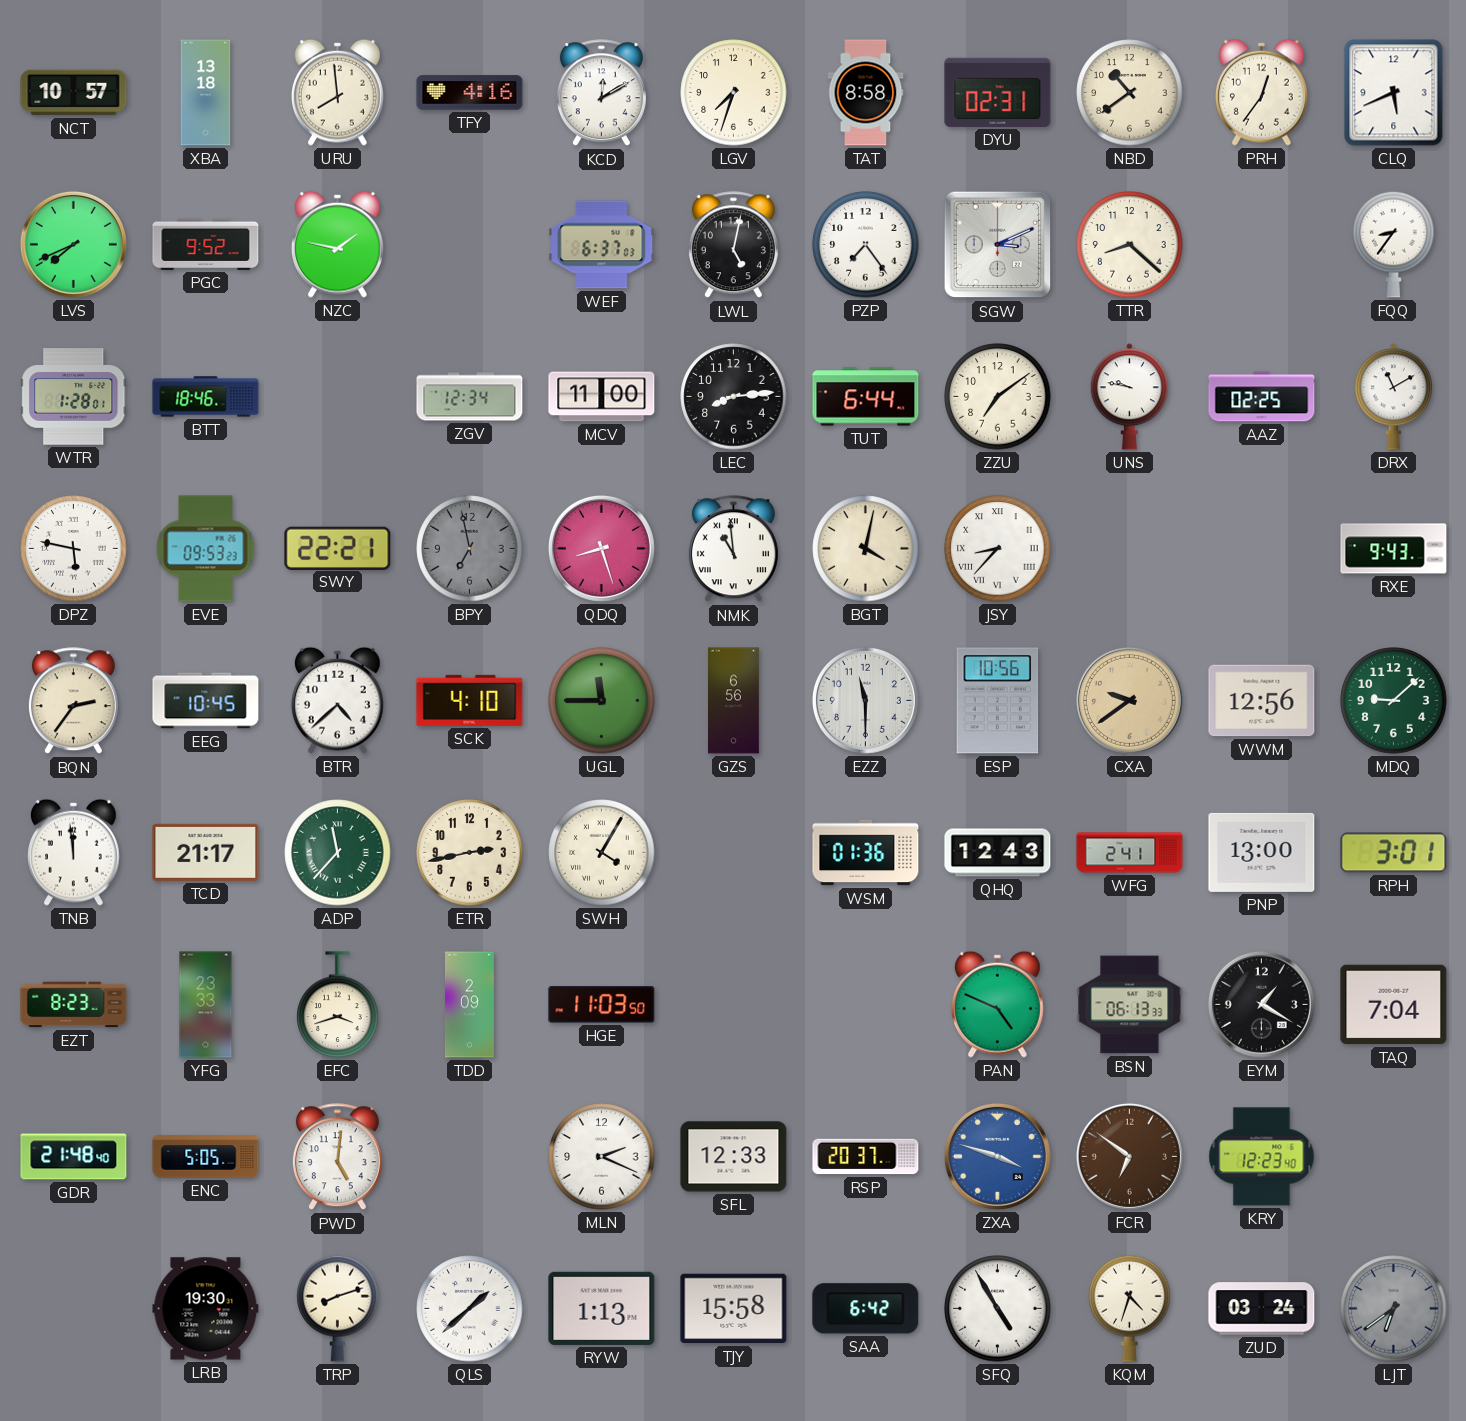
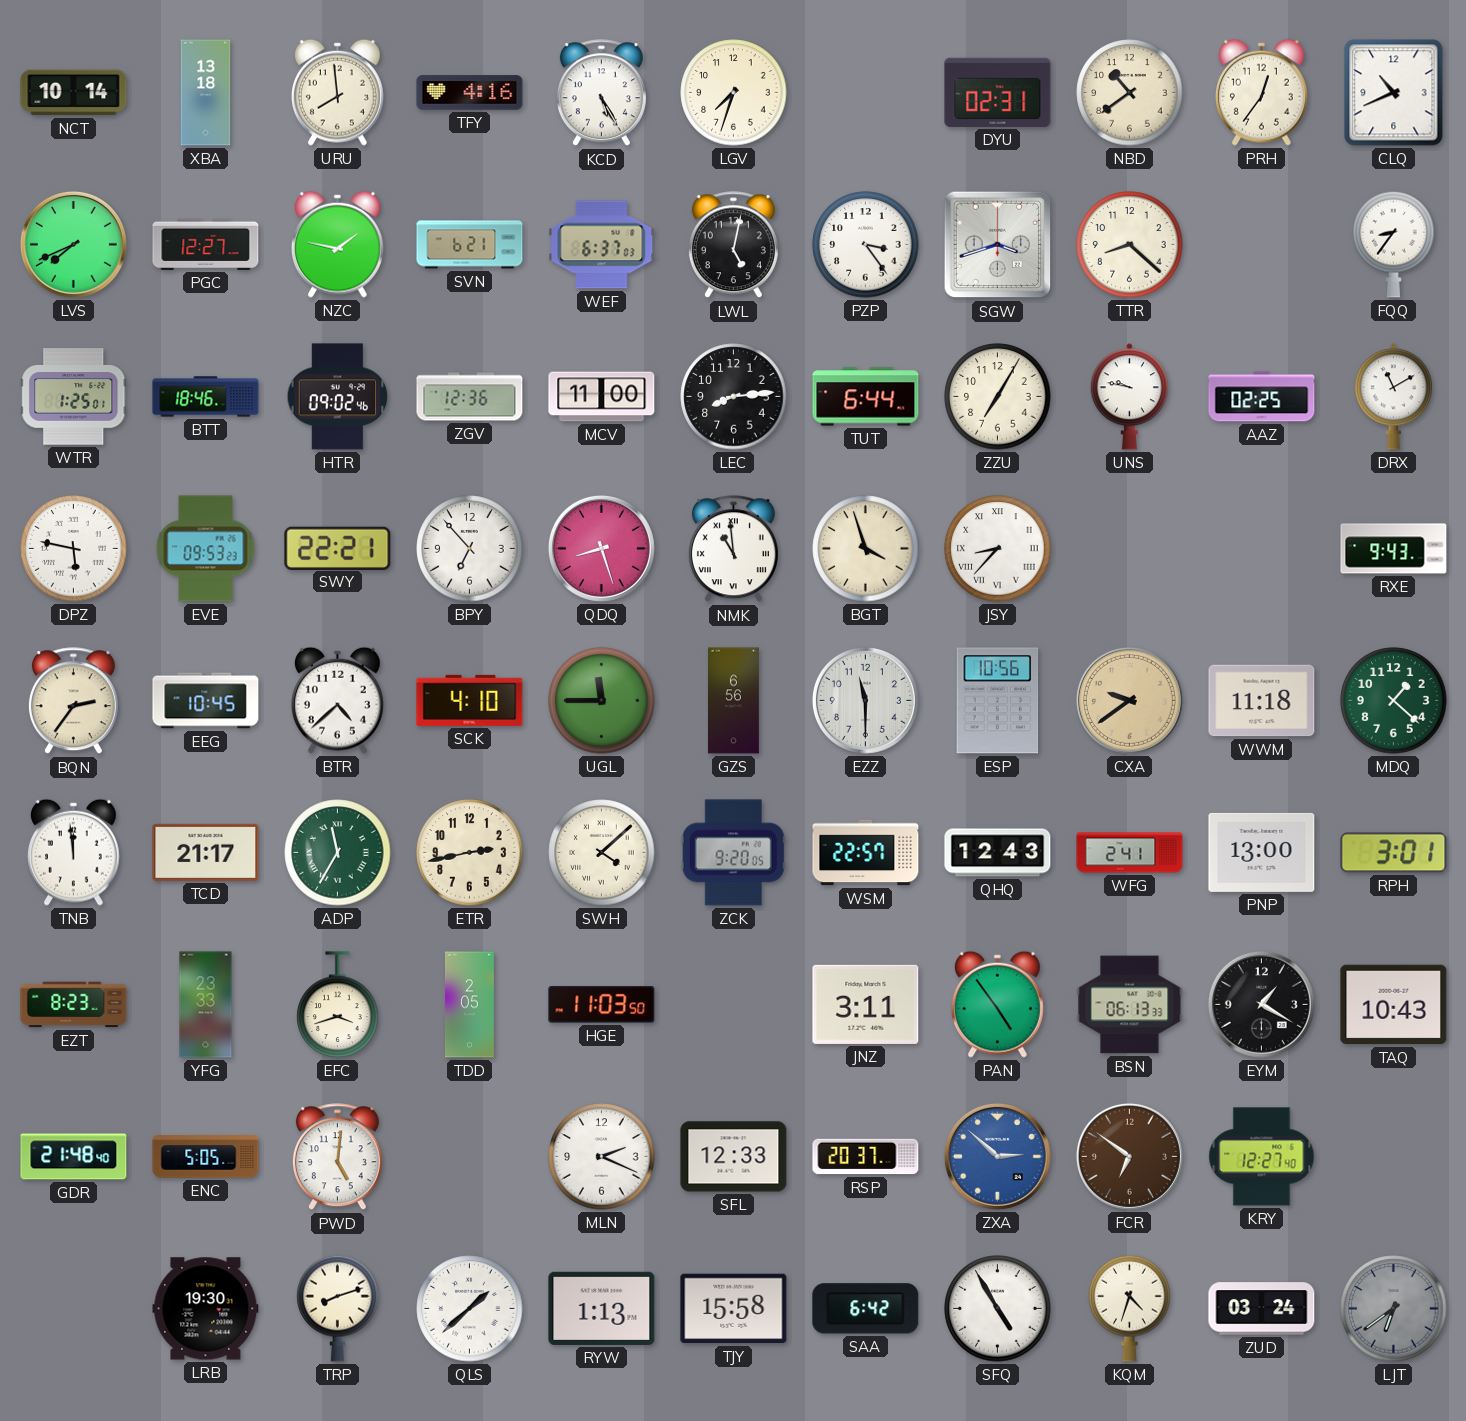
NCT: 10:57 -> 10:14 (74, 93)
KCD: 12:10 -> 5:25 (601, 93)
TAT: 8:58 -> none (866, 93)
CLQ: 5:41 -> 10:41 (1394, 93)
PGC: 9:52 -> 12:27 (206, 244)
SVN: none -> 6:21 (470, 245)
PZP: 7:24 -> 3:24 (866, 245)
SGW: 3:11 -> 3:42 (998, 245)
WTR: 1:28 -> 1:25 (74, 397)
HTR: none -> 09:02 (338, 397)
ZGV: 12:34 -> 12:36 (470, 397)
ZZU: 7:09 -> 7:05 (998, 397)
BPY: 6:58 -> 6:53 (470, 549)
BPY dial: grey -> white (470, 549)
BGT: 4:02 -> 3:57 (866, 549)
WWM: 12:56 -> 11:18 (1262, 701)
MDQ: 9:08 -> 1:22 (1394, 701)
ADP: 11:37 -> 11:35 (338, 853)
SWH: 4:05 -> 4:08 (602, 853)
ZCK: none -> 9:20 (733, 853)
WSM: 01:36 -> 22:57 (866, 853)
TDD: 2:09 -> 2:05 (469, 1005)
JNZ: none -> 3:11 (866, 1004)
PAN: 4:49 -> 4:54 (997, 1004)
TAQ: 7:04 -> 10:43 (1394, 1005)
ZXA: 3:48 -> 2:52 (997, 1156)
KRY: 12:23 -> 12:27 (1262, 1157)
